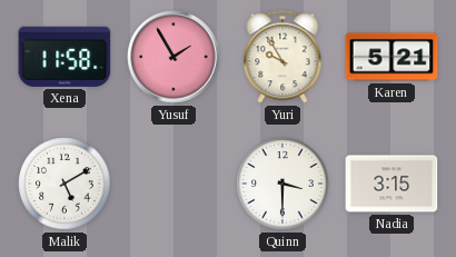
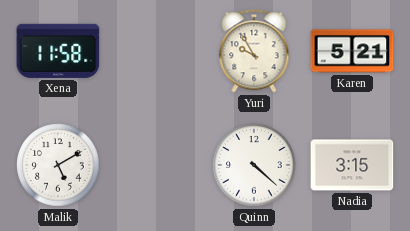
Yusuf: 1:55 -> none (174, 57)
Quinn: 3:30 -> 4:22 (254, 165)
